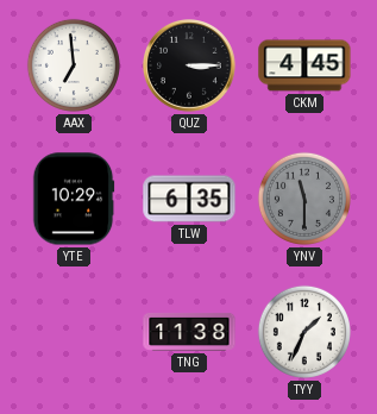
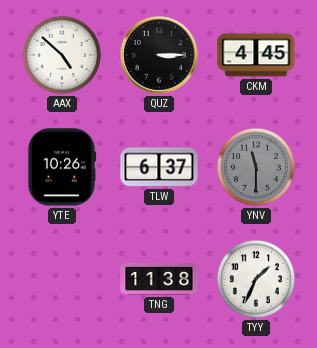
AAX: 6:59 -> 4:52 (62, 55)
YTE: 10:29 -> 10:26 (62, 167)
TLW: 6:35 -> 6:37 (159, 167)
